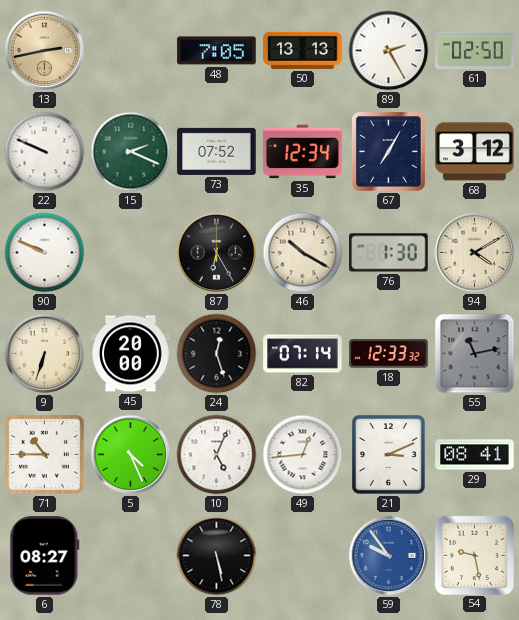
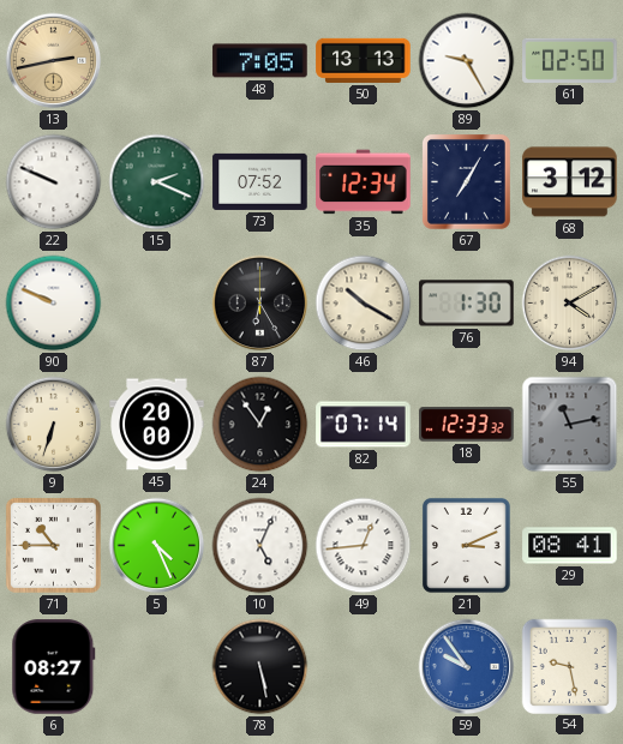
89: 2:25 -> 9:25 (467, 61)
24: 12:27 -> 12:54 (260, 425)
